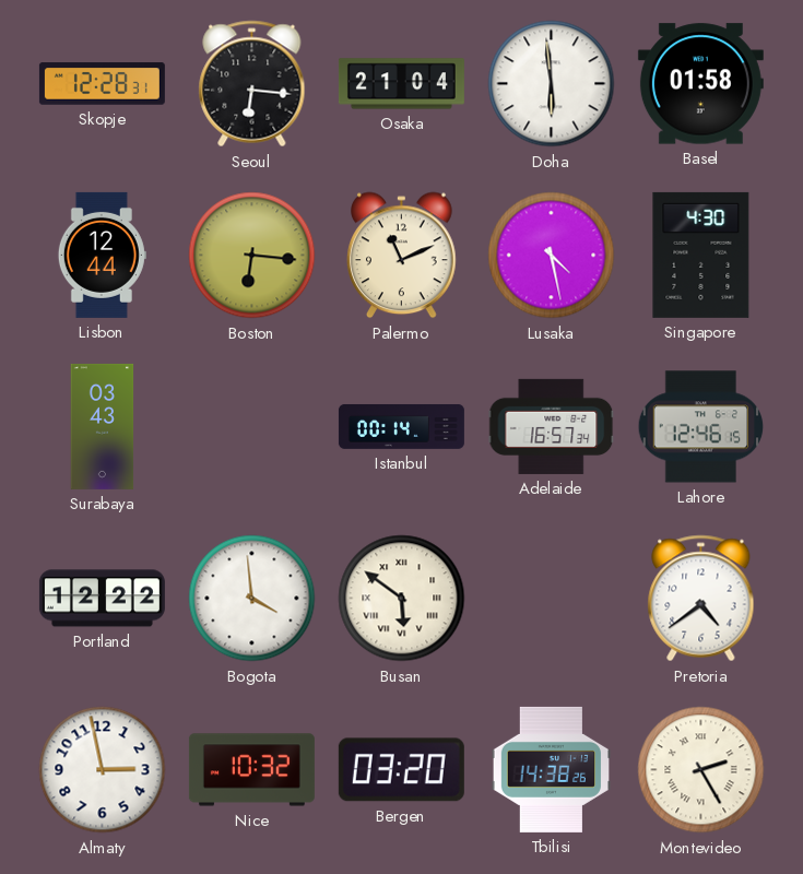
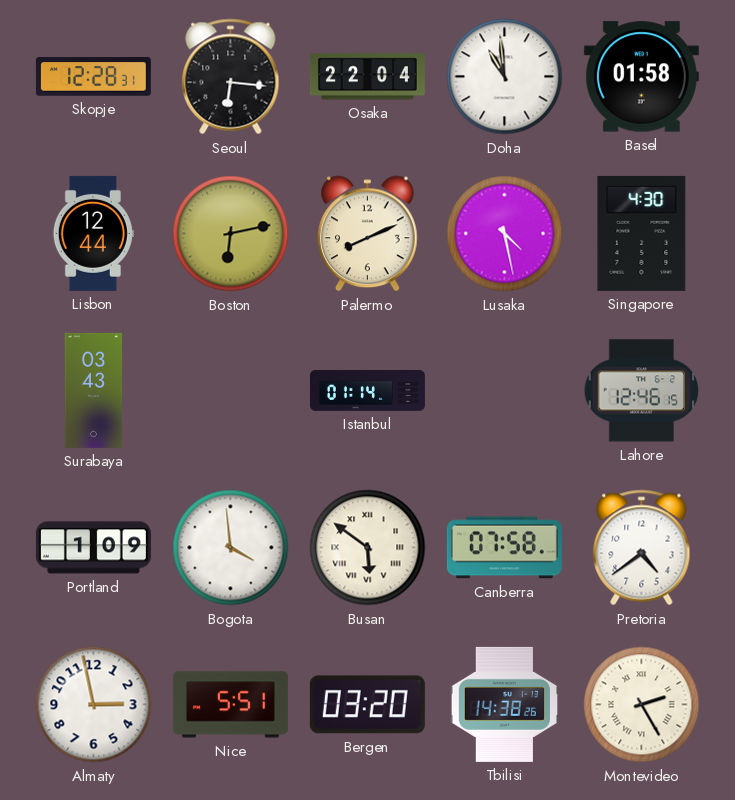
Osaka: 21:04 -> 22:04 (367, 77)
Doha: 5:59 -> 10:59 (505, 77)
Boston: 6:16 -> 6:13 (231, 234)
Palermo: 11:11 -> 8:11 (368, 234)
Istanbul: 00:14 -> 01:14 (367, 390)
Adelaide: 16:57 -> none (552, 426)
Portland: 12:22 -> 1:09 (93, 548)
Canberra: none -> 07:58 (504, 548)
Nice: 10:32 -> 5:51 (230, 705)
